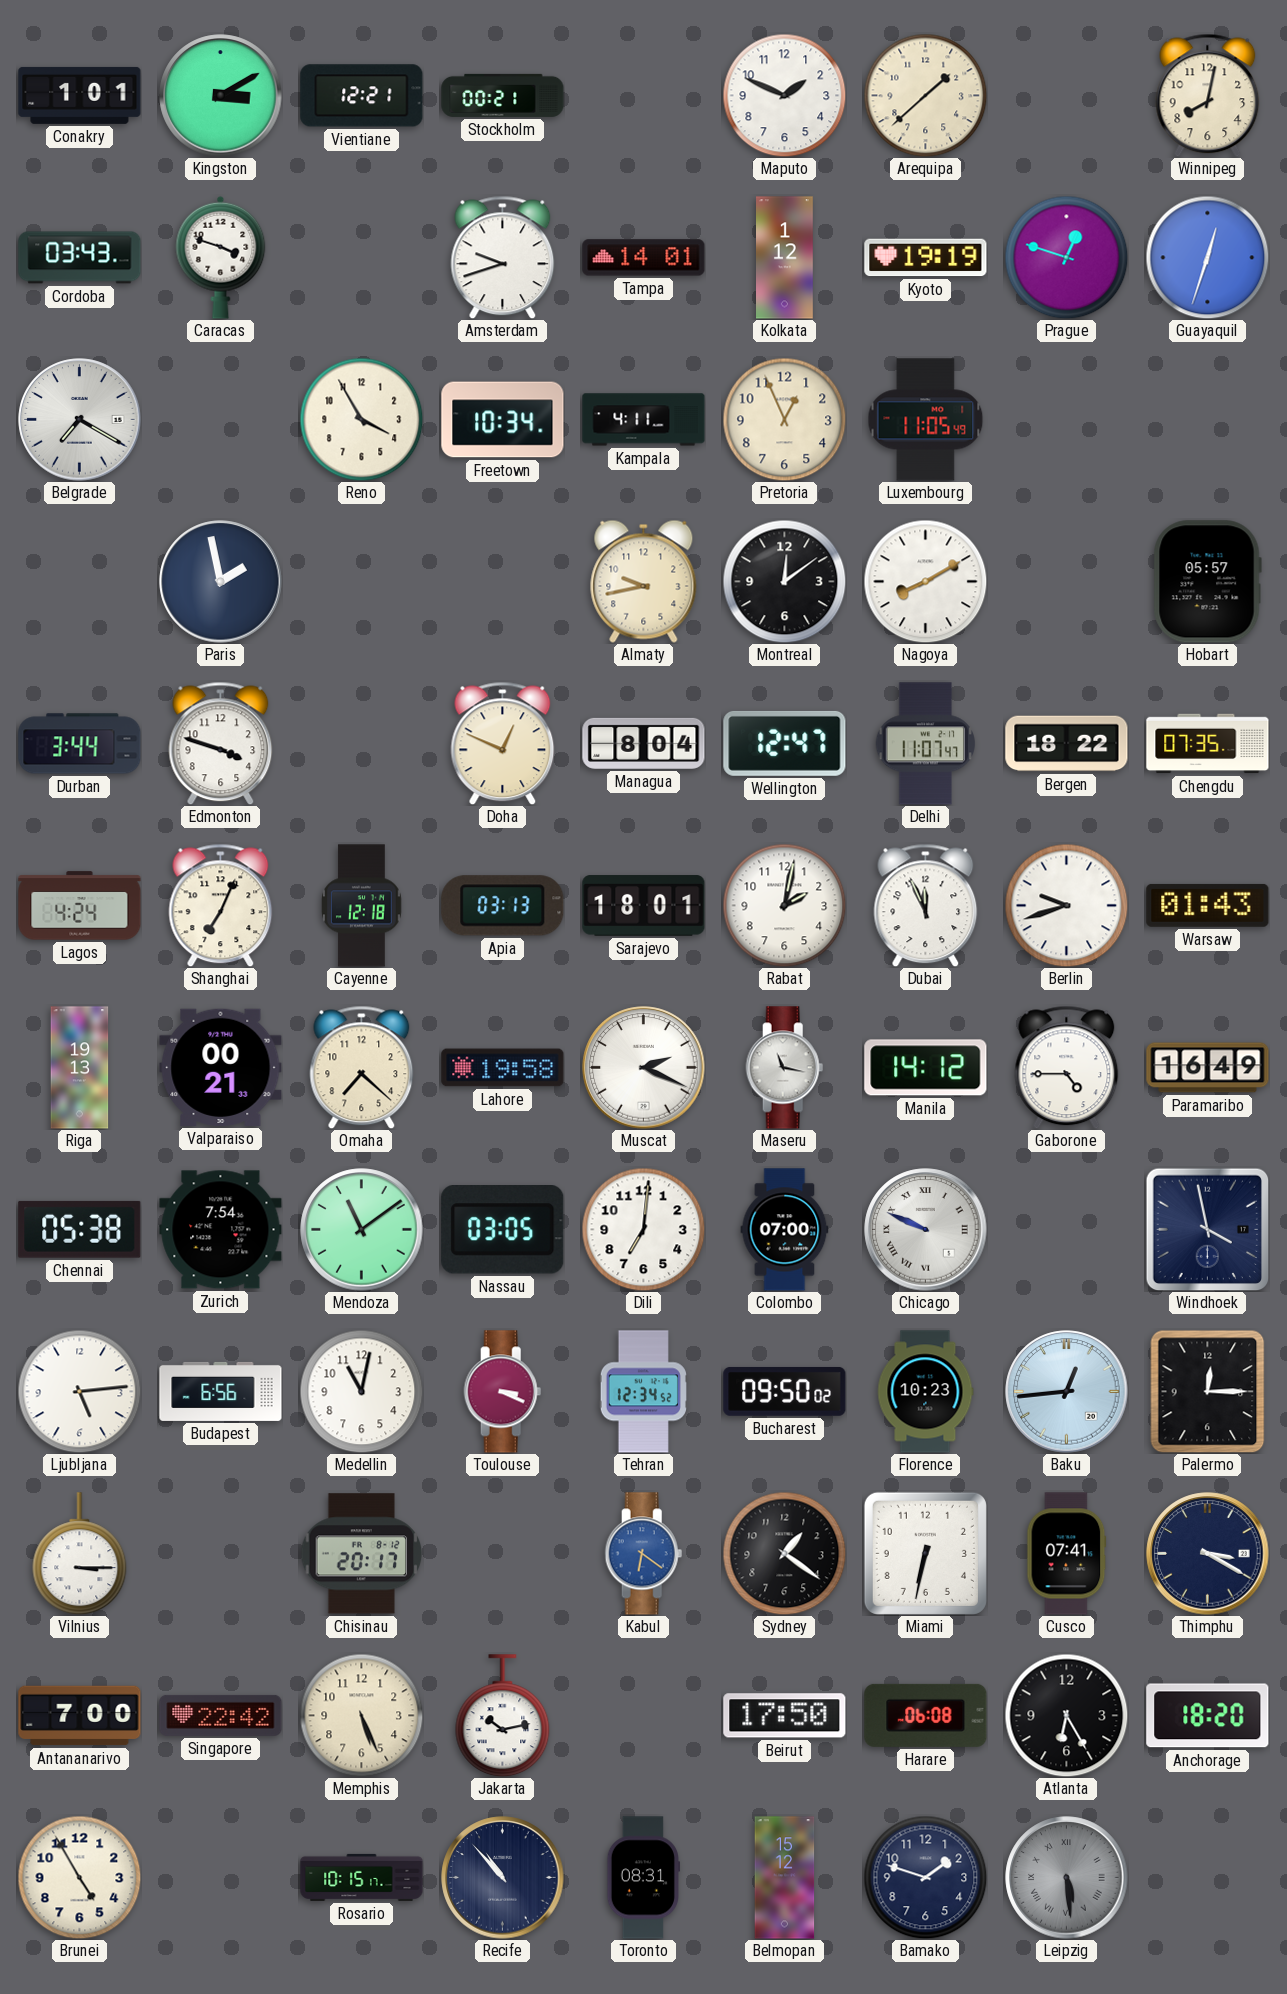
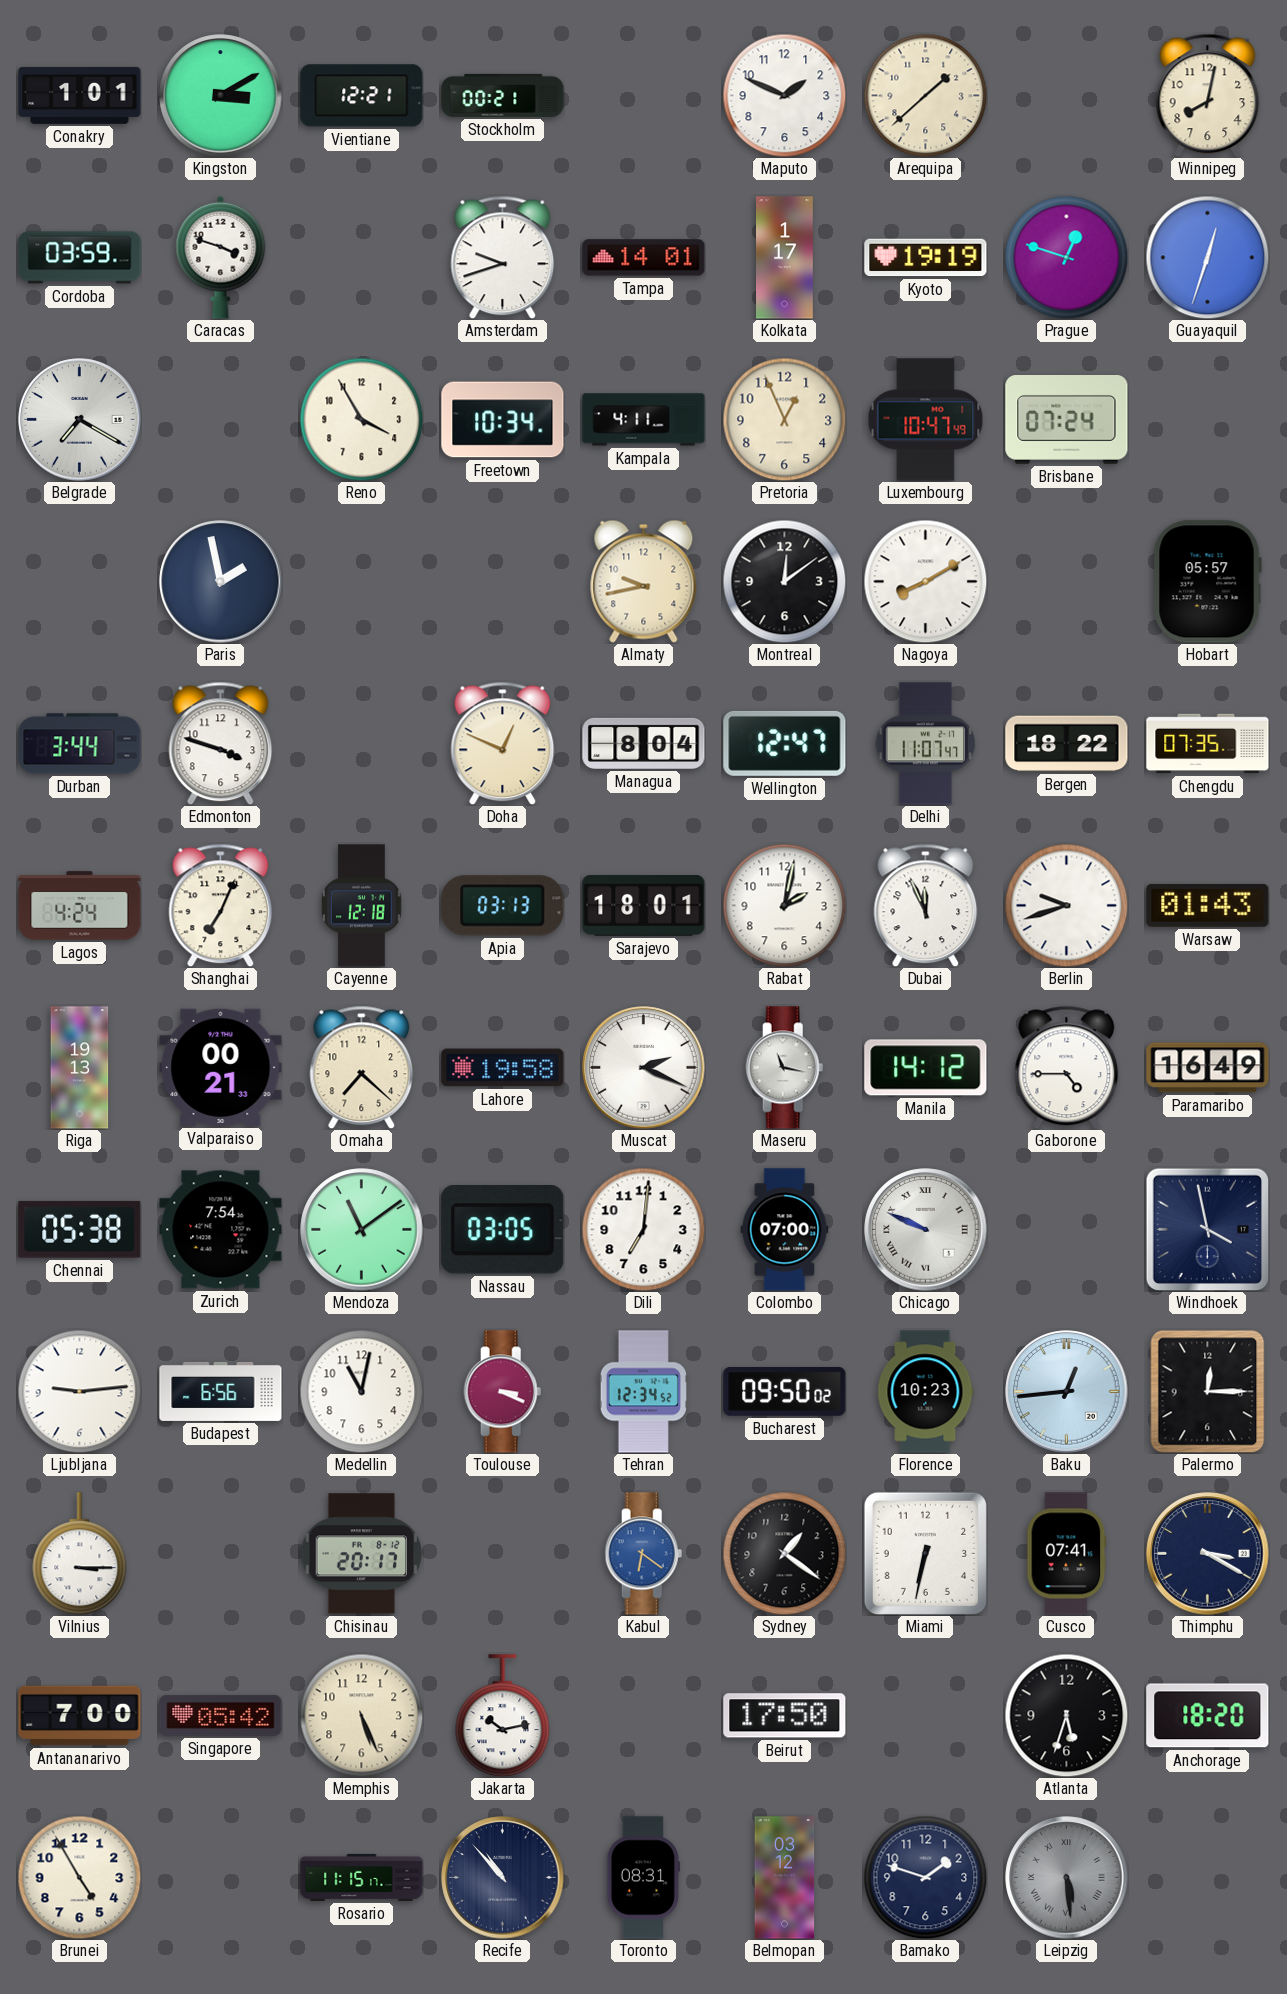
Cordoba: 03:43 -> 03:59 (80, 258)
Kolkata: 1:12 -> 1:17 (785, 258)
Luxembourg: 11:05 -> 10:47 (926, 420)
Brisbane: none -> 07:24 (1067, 420)
Ljubljana: 5:14 -> 9:14 (79, 1391)
Singapore: 22:42 -> 05:42 (221, 1715)
Harare: 06:08 -> none (926, 1715)
Atlanta: 6:25 -> 5:33 (1066, 1715)
Rosario: 10:15 -> 11:15 (362, 1877)
Belmopan: 15:12 -> 03:12 (785, 1878)
